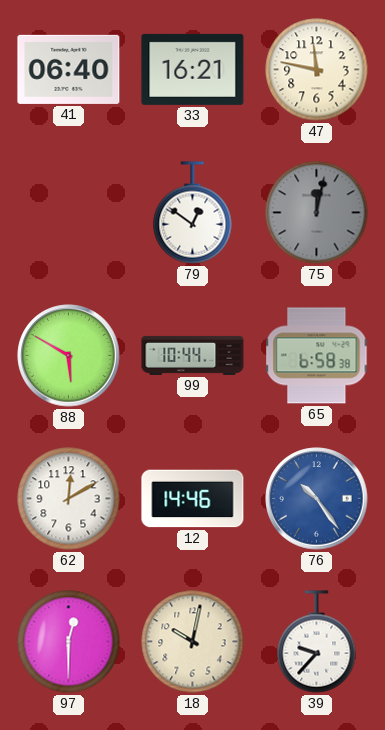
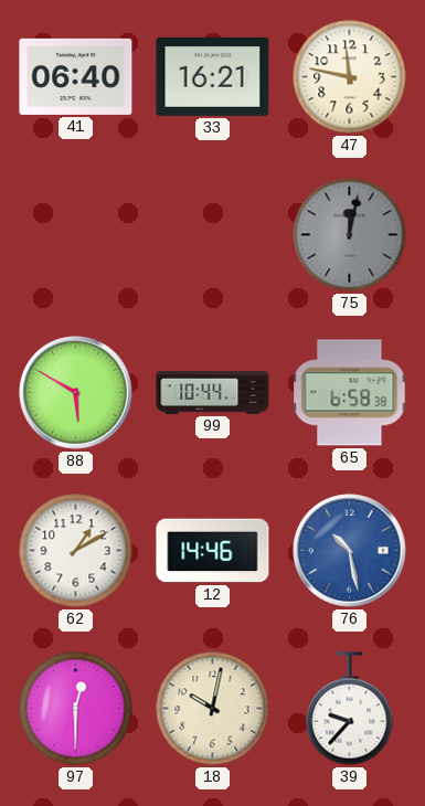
79: 12:51 -> none (193, 213)
62: 12:10 -> 1:10 (76, 551)
76: 10:24 -> 10:28 (350, 551)
